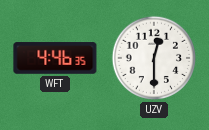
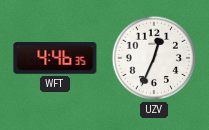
UZV: 12:30 -> 12:34 (154, 58)
